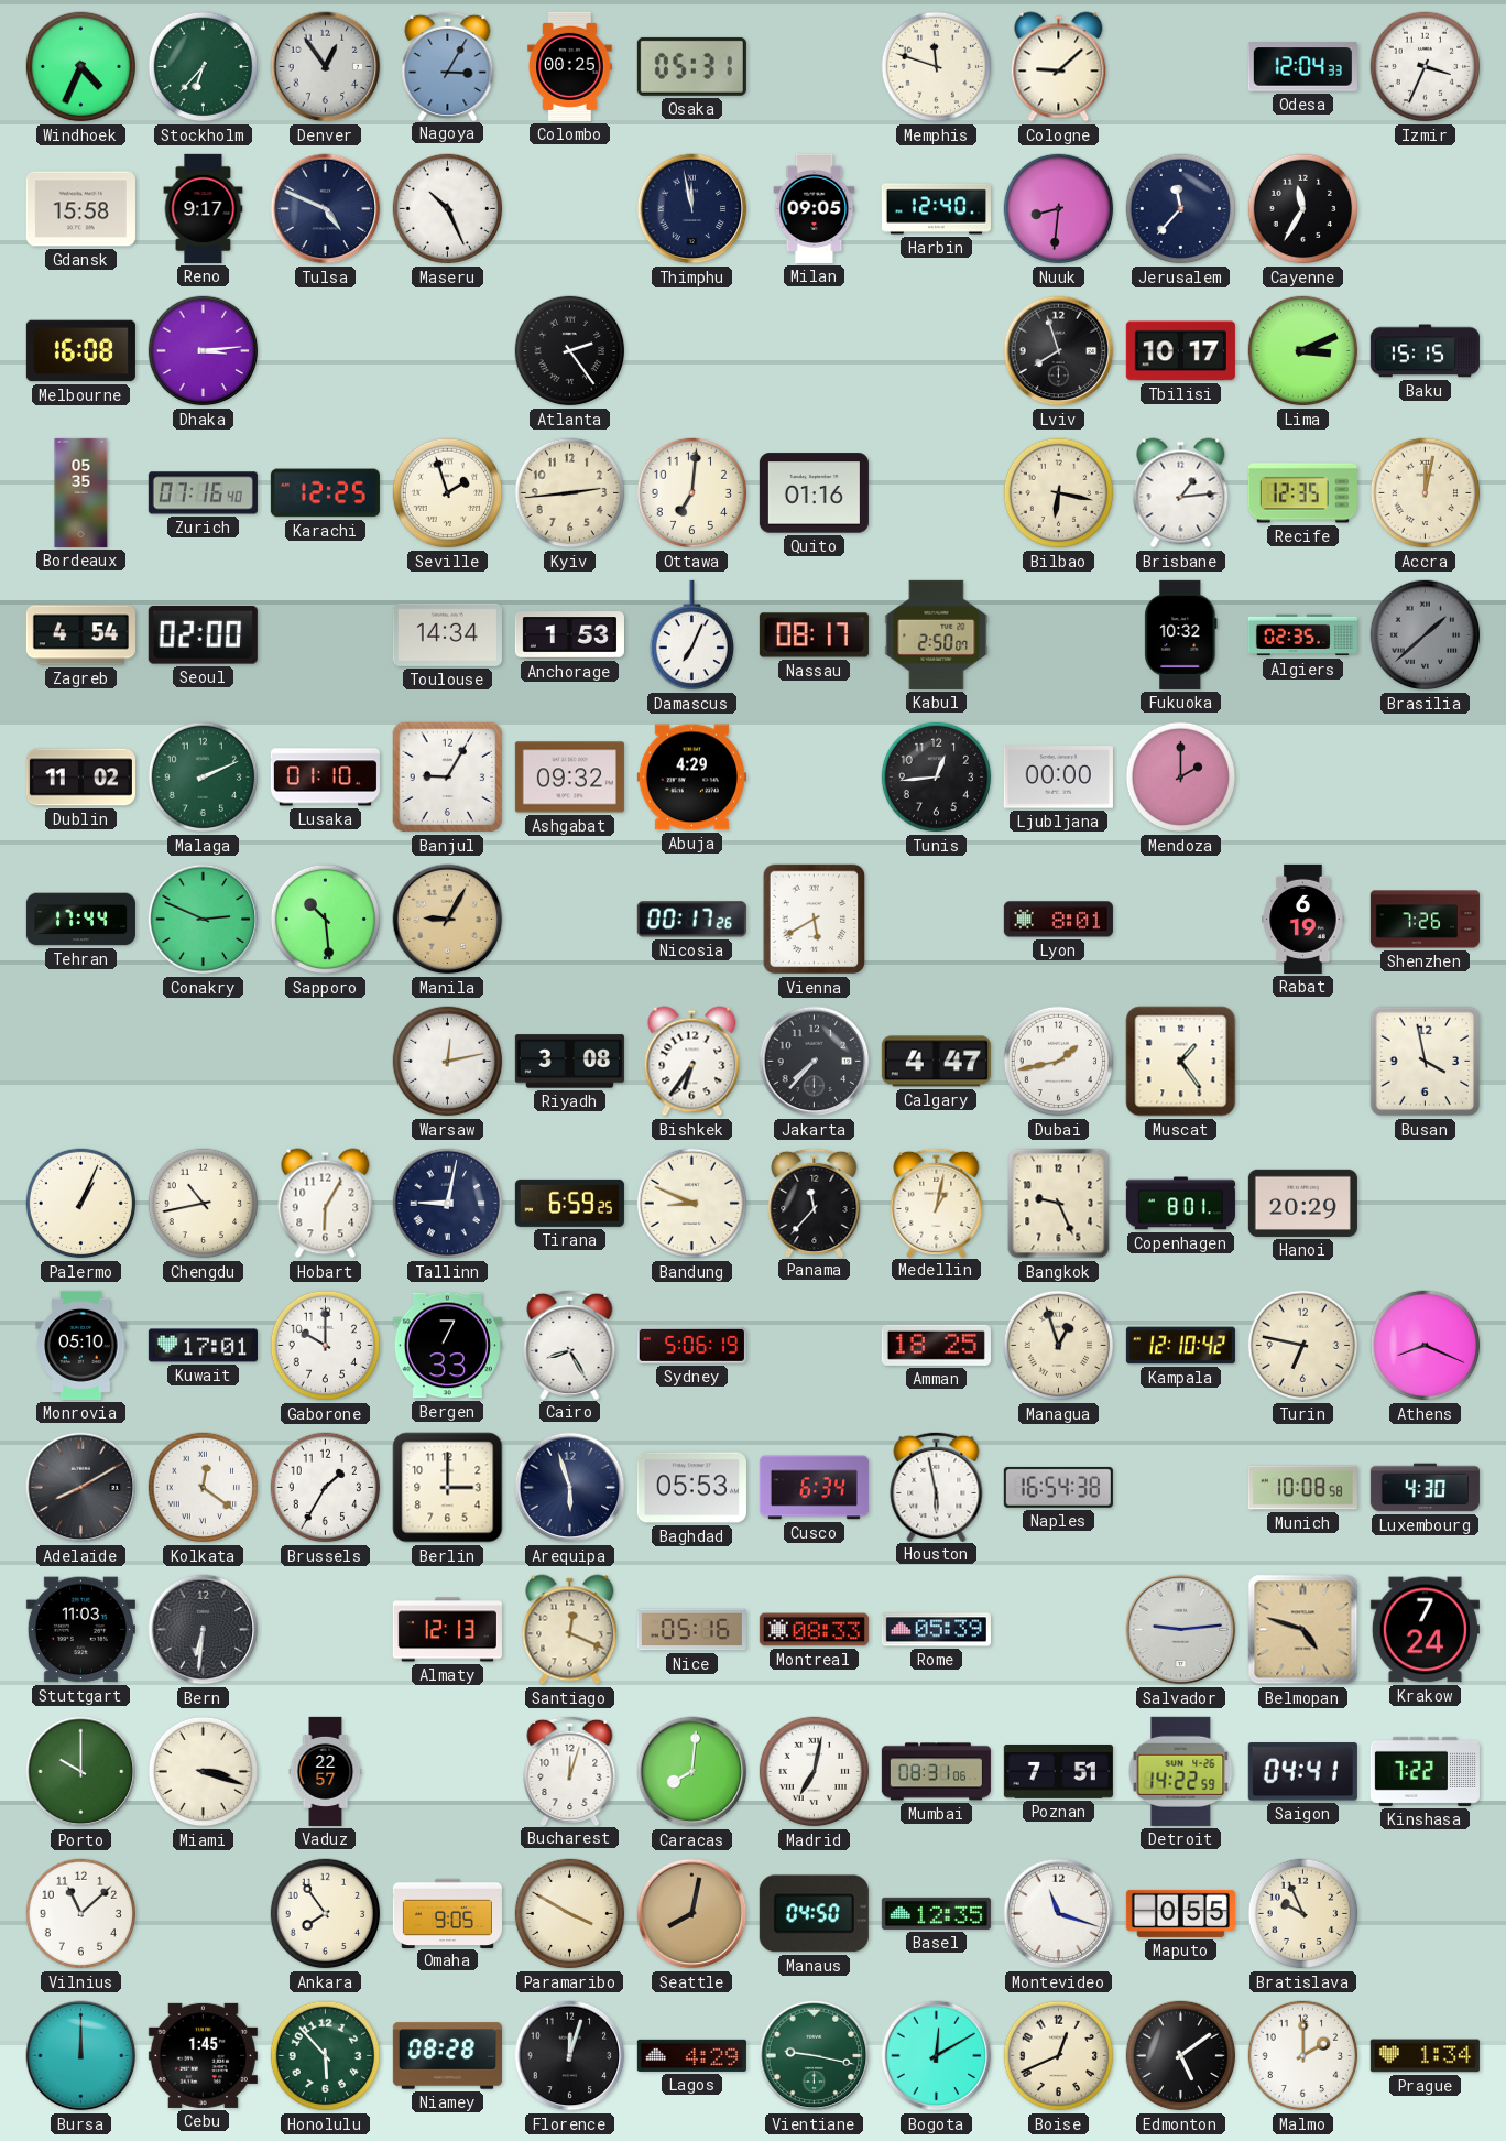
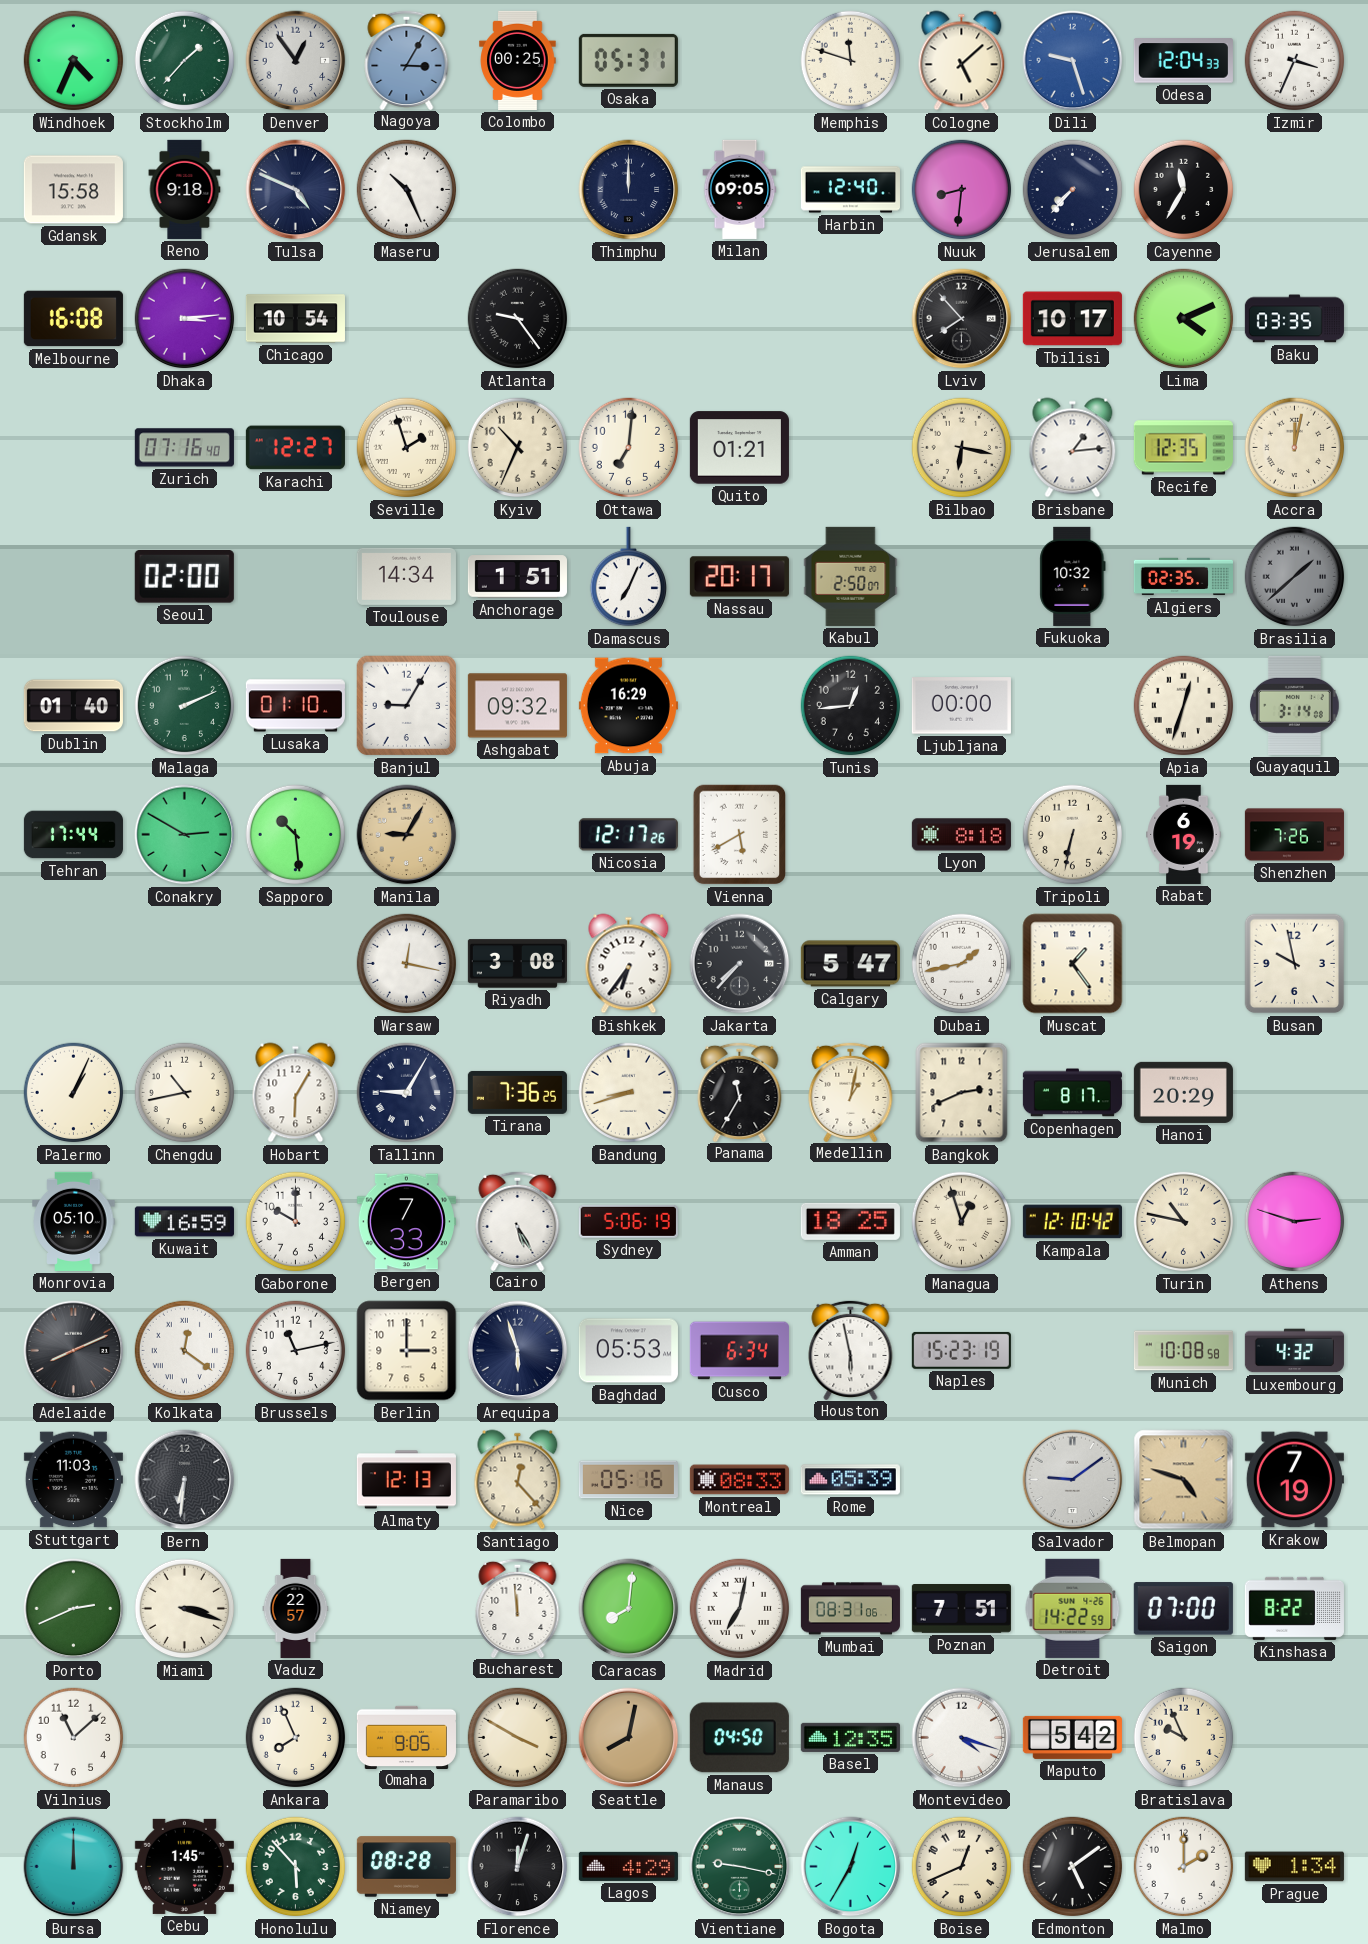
Stockholm: 6:37 -> 1:37 (185, 61)
Cologne: 9:08 -> 5:08 (962, 61)
Dili: none -> 9:27 (1073, 61)
Reno: 9:17 -> 9:18 (185, 189)
Thimphu: 11:58 -> 12:00 (629, 190)
Jerusalem: 11:37 -> 7:37 (1073, 190)
Chicago: none -> 10:54 (295, 319)
Atlanta: 2:24 -> 9:24 (518, 319)
Lviv: 7:57 -> 7:53 (962, 319)
Lima: 3:11 -> 4:11 (1184, 319)
Baku: 15:15 -> 03:35 (1294, 319)
Bordeaux: 05:35 -> none (81, 492)
Karachi: 12:25 -> 12:27 (295, 448)
Kyiv: 2:44 -> 10:34 (518, 448)
Quito: 01:16 -> 01:21 (739, 448)
Zagreb: 4:54 -> none (80, 635)
Anchorage: 1:53 -> 1:51 (517, 577)
Nassau: 08:17 -> 20:17 (739, 577)
Dublin: 11:02 -> 01:40 (73, 706)
Abuja: 4:29 -> 16:29 (628, 706)
Mendoza: 2:00 -> none (1181, 778)
Apia: none -> 12:33 (1184, 706)
Guayaquil: none -> 3:14 (1295, 705)
Conakry: 2:49 -> 2:50 (185, 835)
Nicosia: 00:17 -> 12:17 (628, 835)
Lyon: 8:01 -> 8:18 (961, 835)
Tripoli: none -> 6:32 (1073, 835)
Warsaw: 12:13 -> 12:17 (407, 964)
Calgary: 4:47 -> 5:47 (850, 964)
Busan: 3:58 -> 9:58 (1295, 964)
Tallinn: 9:02 -> 9:05 (407, 1093)
Tirana: 6:59 -> 7:36 (517, 1092)
Bandung: 8:49 -> 8:42 (629, 1093)
Panama: 11:37 -> 11:35 (740, 1091)
Bangkok: 9:26 -> 2:41 (962, 1093)
Copenhagen: 8:01 -> 8:17 (1072, 1093)
Kuwait: 17:01 -> 16:59 (184, 1222)
Cairo: 8:25 -> 5:25 (518, 1220)
Turin: 6:47 -> 10:47 (1184, 1222)
Athens: 8:19 -> 2:48 (1295, 1222)
Adelaide: 8:10 -> 8:11 (74, 1351)
Brussels: 1:35 -> 11:13 (296, 1351)
Naples: 16:54 -> 15:23 (961, 1350)
Luxembourg: 4:30 -> 4:32 (1294, 1351)
Santiago: 12:19 -> 12:23 (518, 1480)
Salvador: 9:14 -> 9:09 (1073, 1480)
Krakow: 7:24 -> 7:19 (1294, 1480)
Porto: 10:00 -> 2:41 (74, 1609)
Bucharest: 12:03 -> 11:59 (518, 1607)
Saigon: 04:41 -> 07:00 (1183, 1609)
Kinshasa: 7:22 -> 8:22 (1294, 1608)
Ankara: 7:54 -> 7:56 (296, 1738)
Montevideo: 11:18 -> 4:18 (962, 1738)
Maputo: 0:55 -> 5:42 (1072, 1737)
Bogota: 12:10 -> 12:35 (851, 1867)
